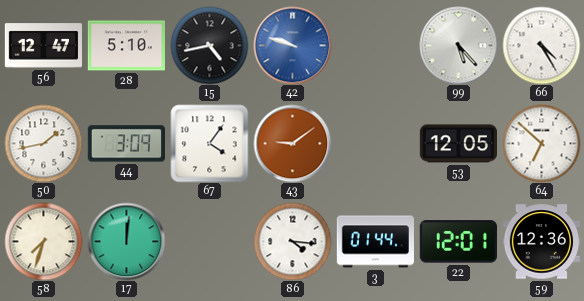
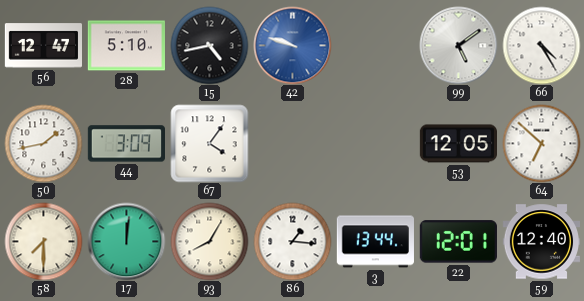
99: 5:23 -> 5:09 (458, 45)
43: 9:09 -> none (292, 143)
58: 7:33 -> 7:30 (43, 241)
93: none -> 8:05 (209, 241)
86: 4:16 -> 1:16 (292, 241)
3: 01:44 -> 13:44 (375, 242)
59: 12:36 -> 12:40 (541, 242)
